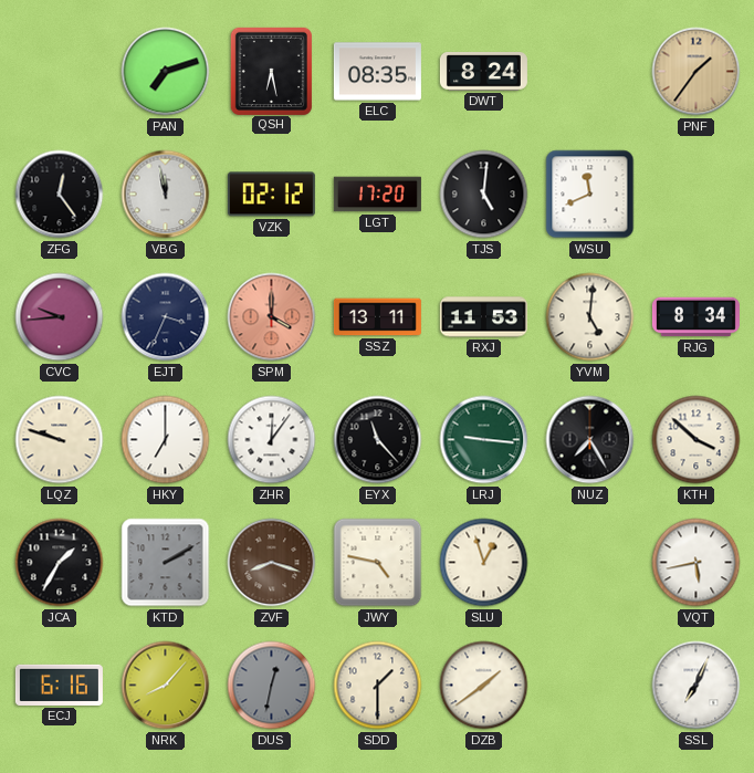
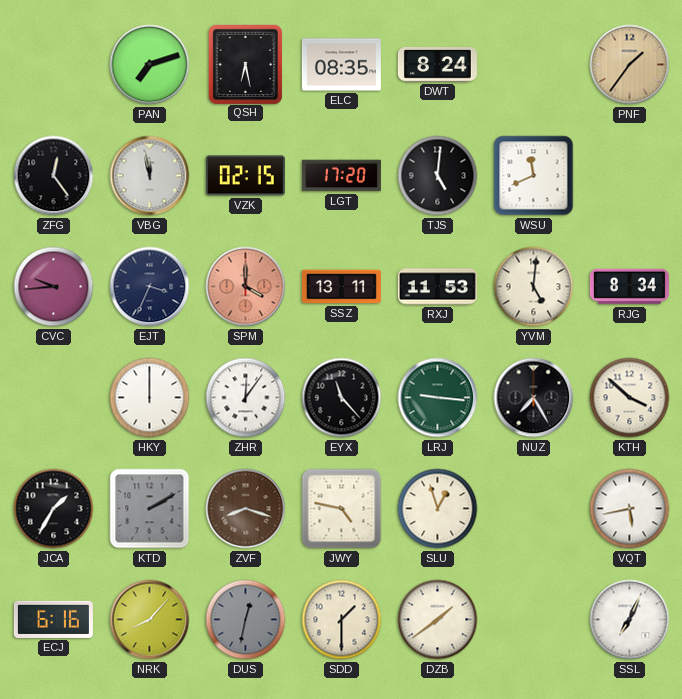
VZK: 02:12 -> 02:15 (245, 176)
LQZ: 9:48 -> none (60, 440)
HKY: 7:00 -> 12:00 (150, 398)
